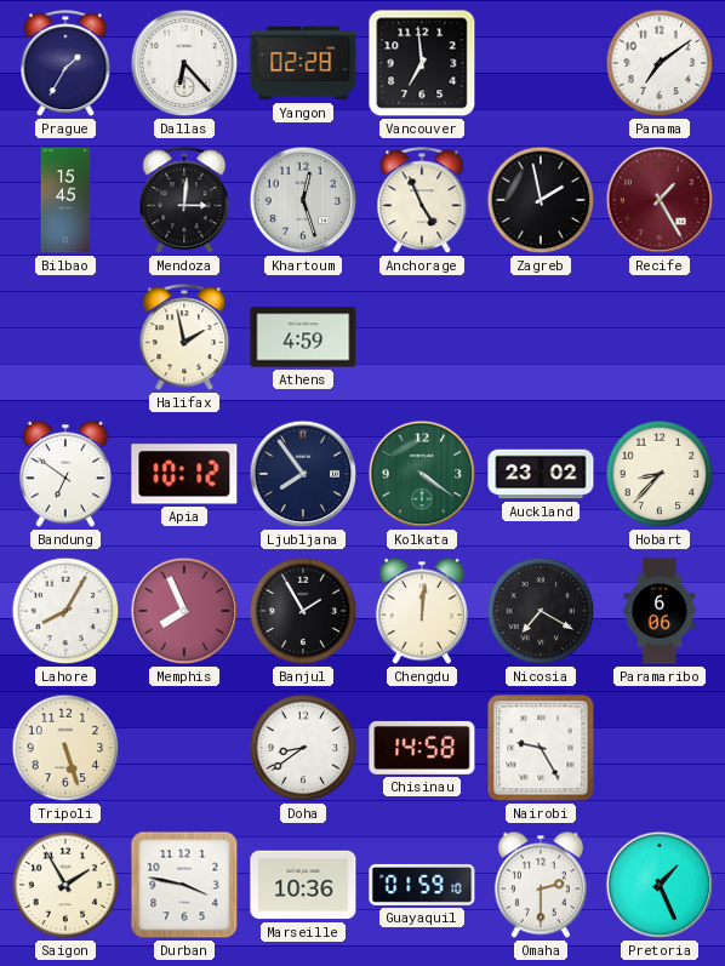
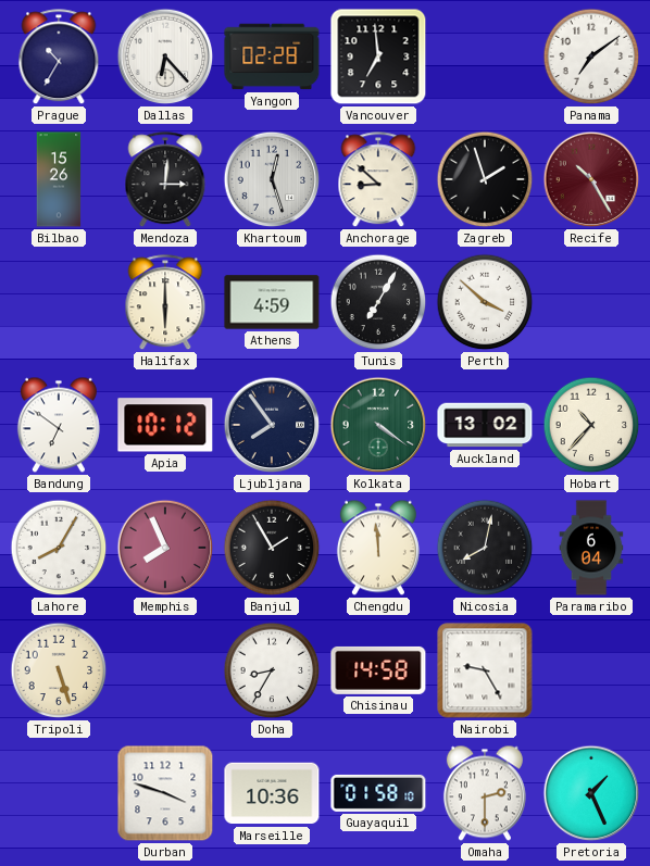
Prague: 1:35 -> 10:35 (59, 58)
Bilbao: 15:45 -> 15:26 (59, 179)
Anchorage: 4:56 -> 8:52 (378, 180)
Zagreb: 1:58 -> 1:57 (485, 179)
Recife: 1:25 -> 10:25 (591, 179)
Halifax: 1:58 -> 6:00 (165, 303)
Tunis: none -> 7:05 (378, 302)
Perth: none -> 3:52 (485, 302)
Auckland: 23:02 -> 13:02 (485, 425)
Hobart: 8:37 -> 10:37 (591, 425)
Chengdu: 12:01 -> 11:59 (378, 548)
Nicosia: 7:20 -> 8:02 (485, 548)
Paramaribo: 6:06 -> 6:04 (591, 548)
Doha: 8:39 -> 8:35 (272, 670)
Saigon: 1:55 -> none (65, 885)
Durban: 3:47 -> 3:48 (165, 793)
Guayaquil: 01:59 -> 01:58 (378, 793)
